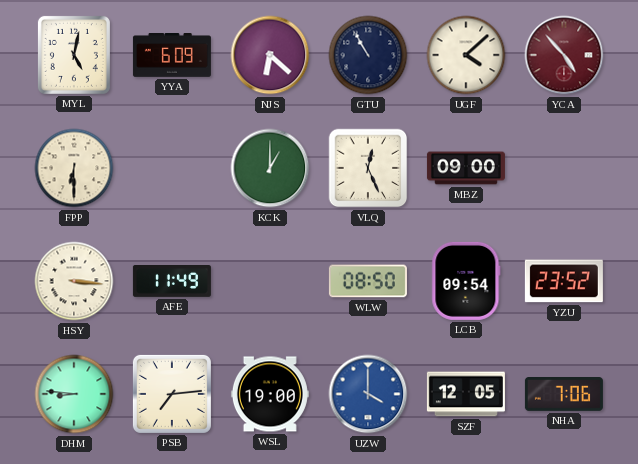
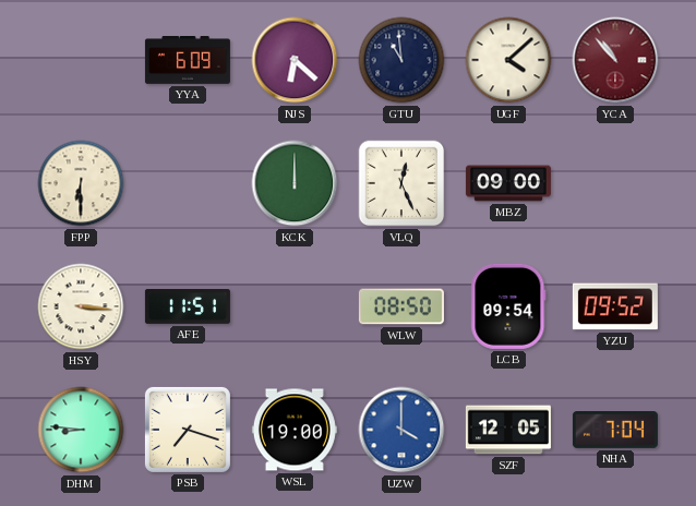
MYL: 5:02 -> none (74, 55)
GTU: 10:55 -> 10:59 (401, 60)
YCA: 4:53 -> 10:53 (615, 60)
KCK: 1:00 -> 12:00 (295, 183)
AFE: 11:49 -> 11:51 (188, 308)
YZU: 23:52 -> 09:52 (615, 306)
PSB: 7:14 -> 7:18 (188, 430)
NHA: 7:06 -> 7:04 (615, 431)
